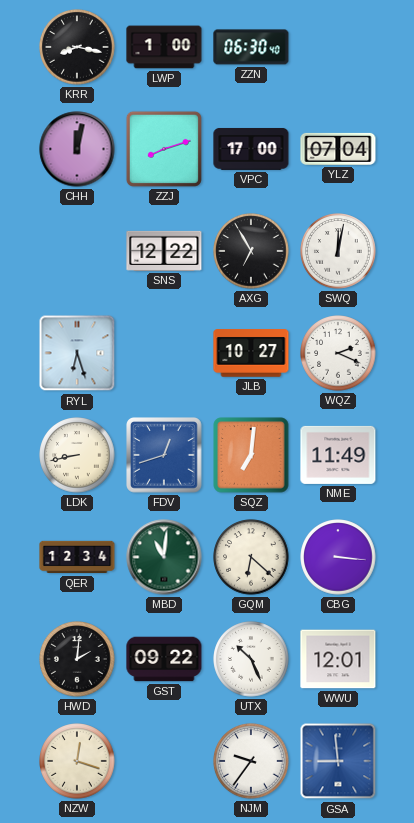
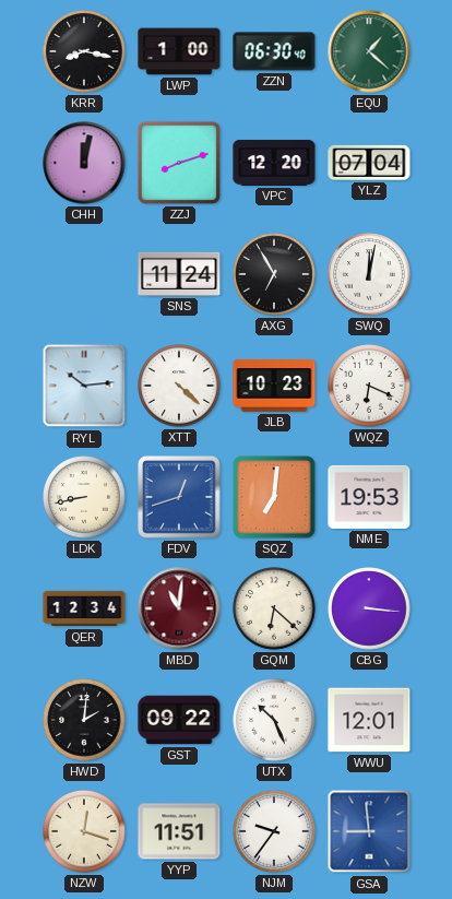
EQU: none -> 1:22 (369, 51)
VPC: 17:00 -> 12:20 (274, 163)
SNS: 12:22 -> 11:24 (179, 274)
RYL: 6:27 -> 10:14 (84, 386)
XTT: none -> 4:22 (179, 386)
JLB: 10:27 -> 10:23 (274, 386)
WQZ: 2:19 -> 6:19 (369, 386)
NME: 11:49 -> 19:53 (369, 497)
MBD dial: green -> burgundy (179, 608)
YYP: none -> 11:51 (179, 831)
